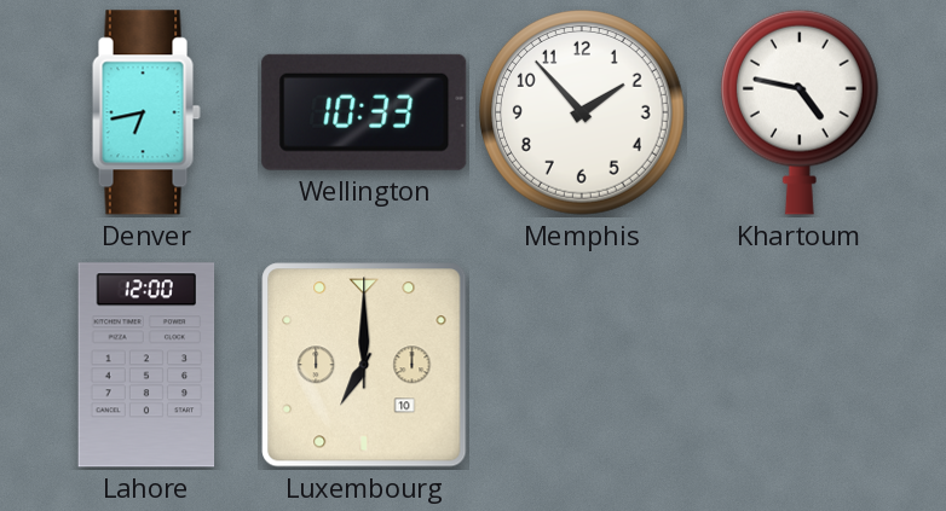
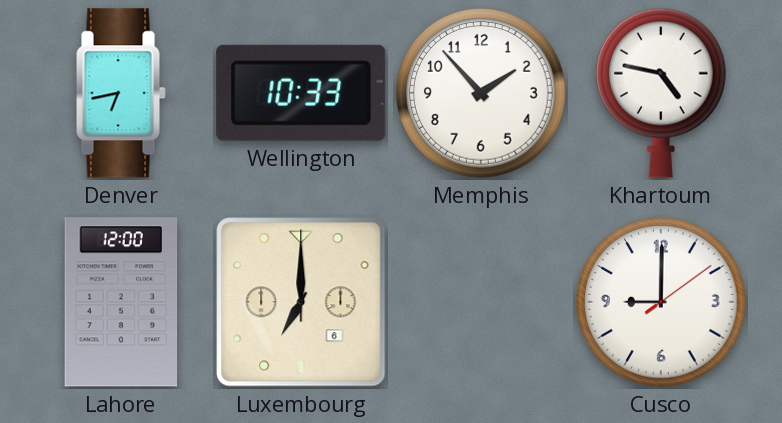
Luxembourg date: 10 -> 6 (301, 302)
Cusco: none -> 9:00 (662, 303)
